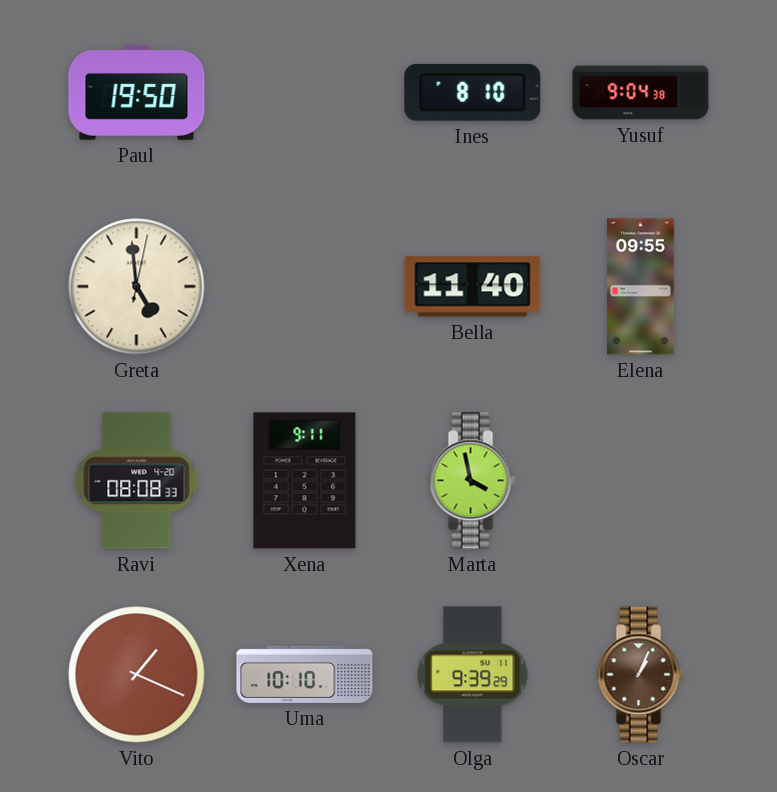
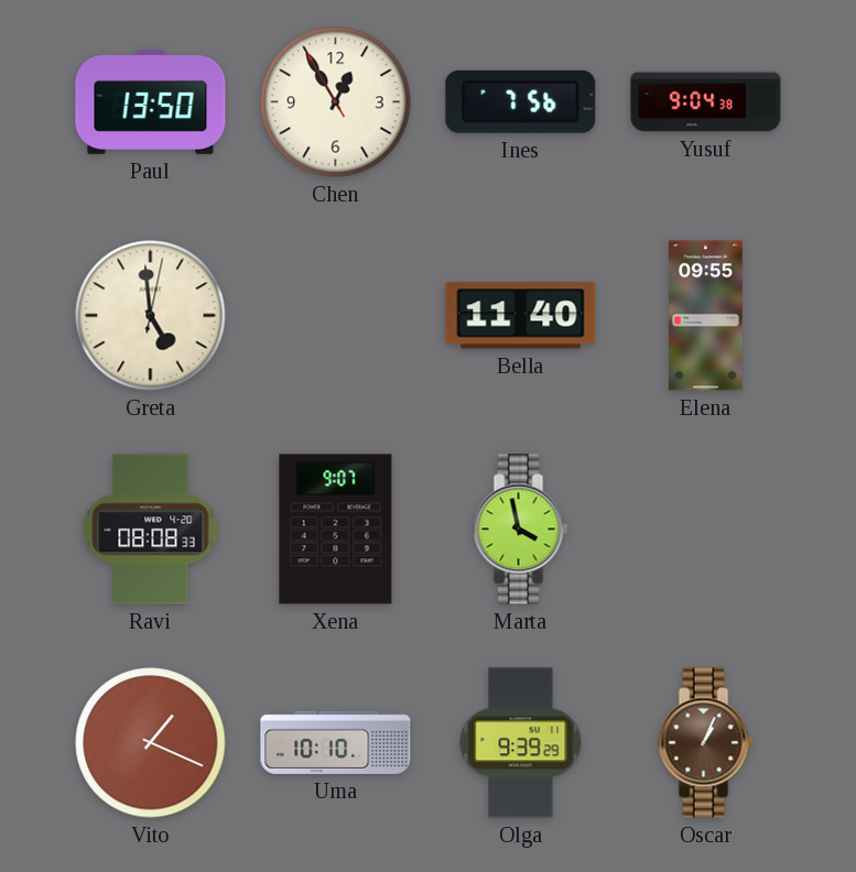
Paul: 19:50 -> 13:50 (151, 102)
Chen: none -> 12:54 (336, 102)
Ines: 8:10 -> 7:56 (521, 101)
Xena: 9:11 -> 9:07 (336, 530)
